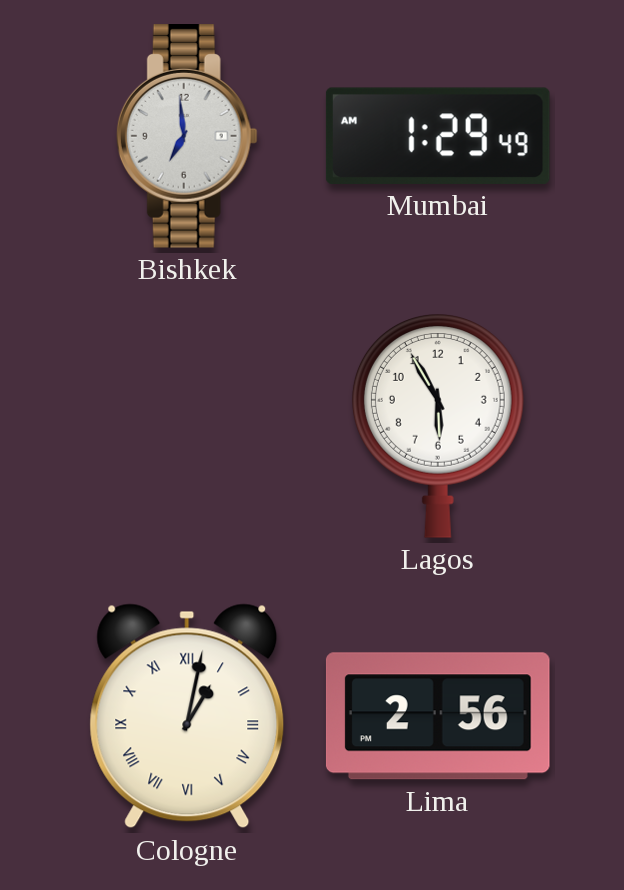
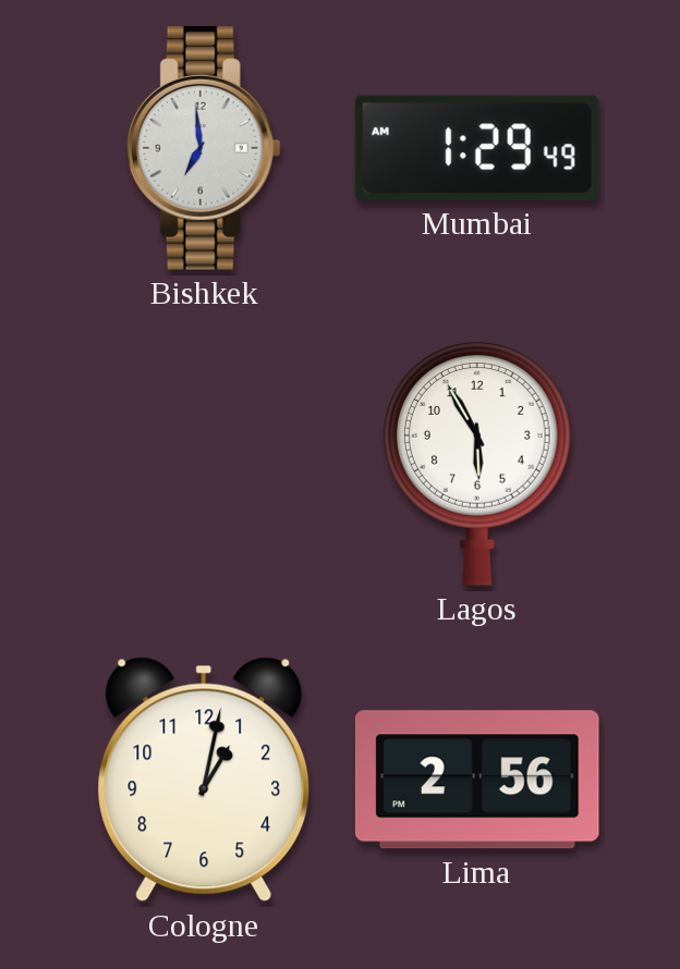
Cologne numerals: Roman -> Arabic (204, 780)
